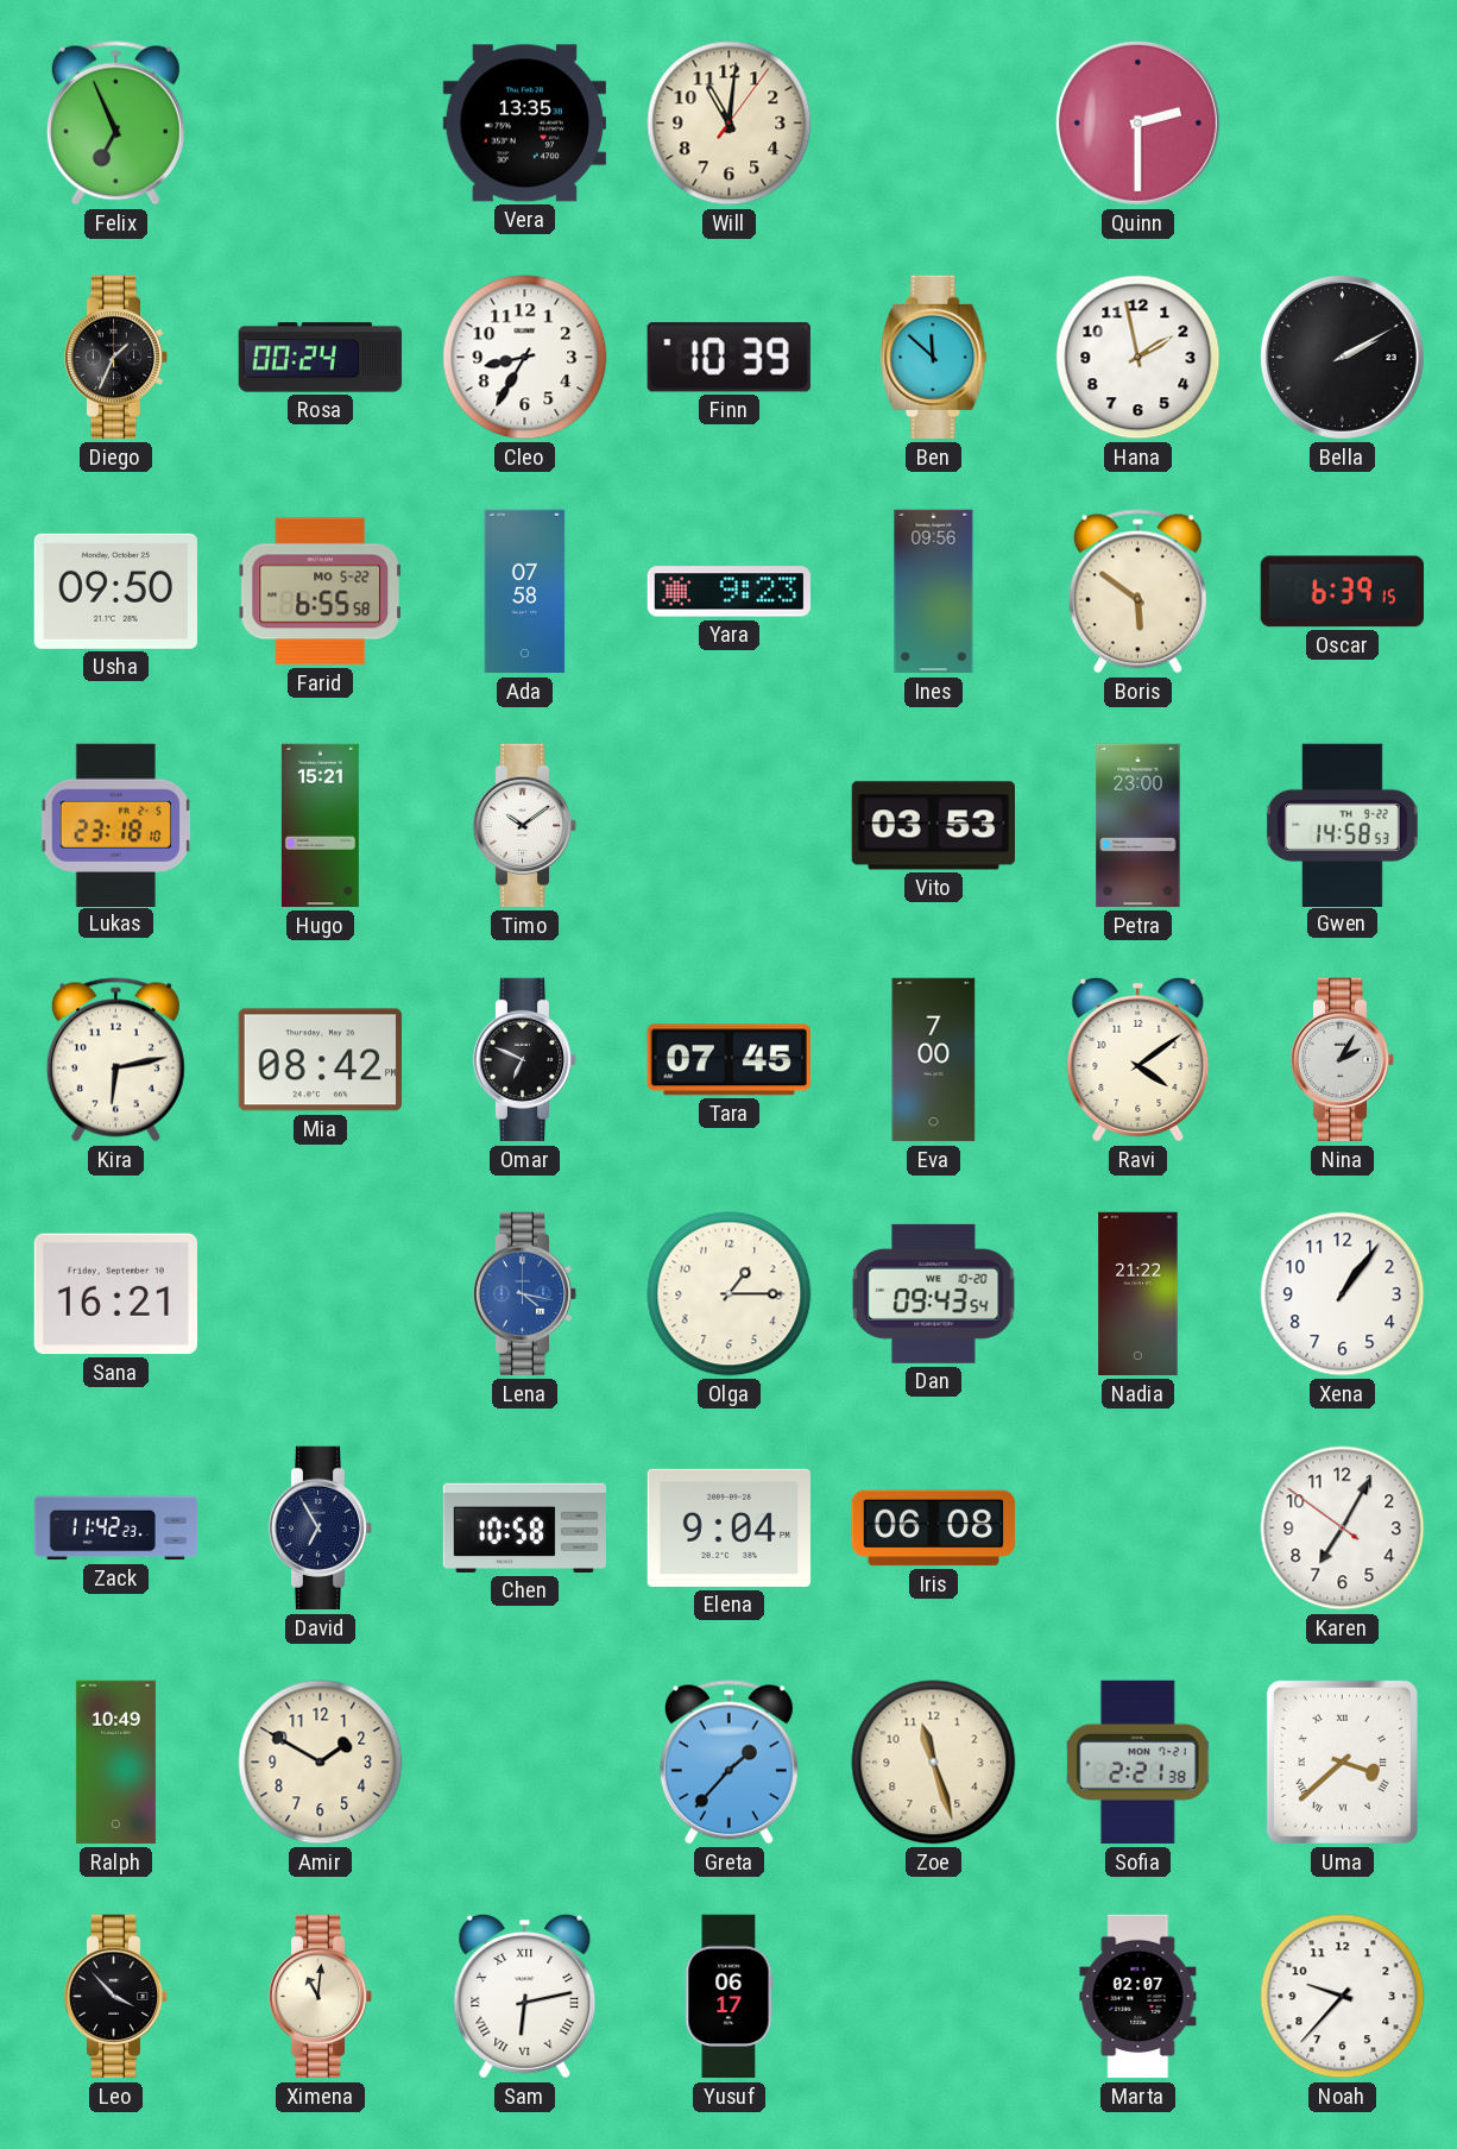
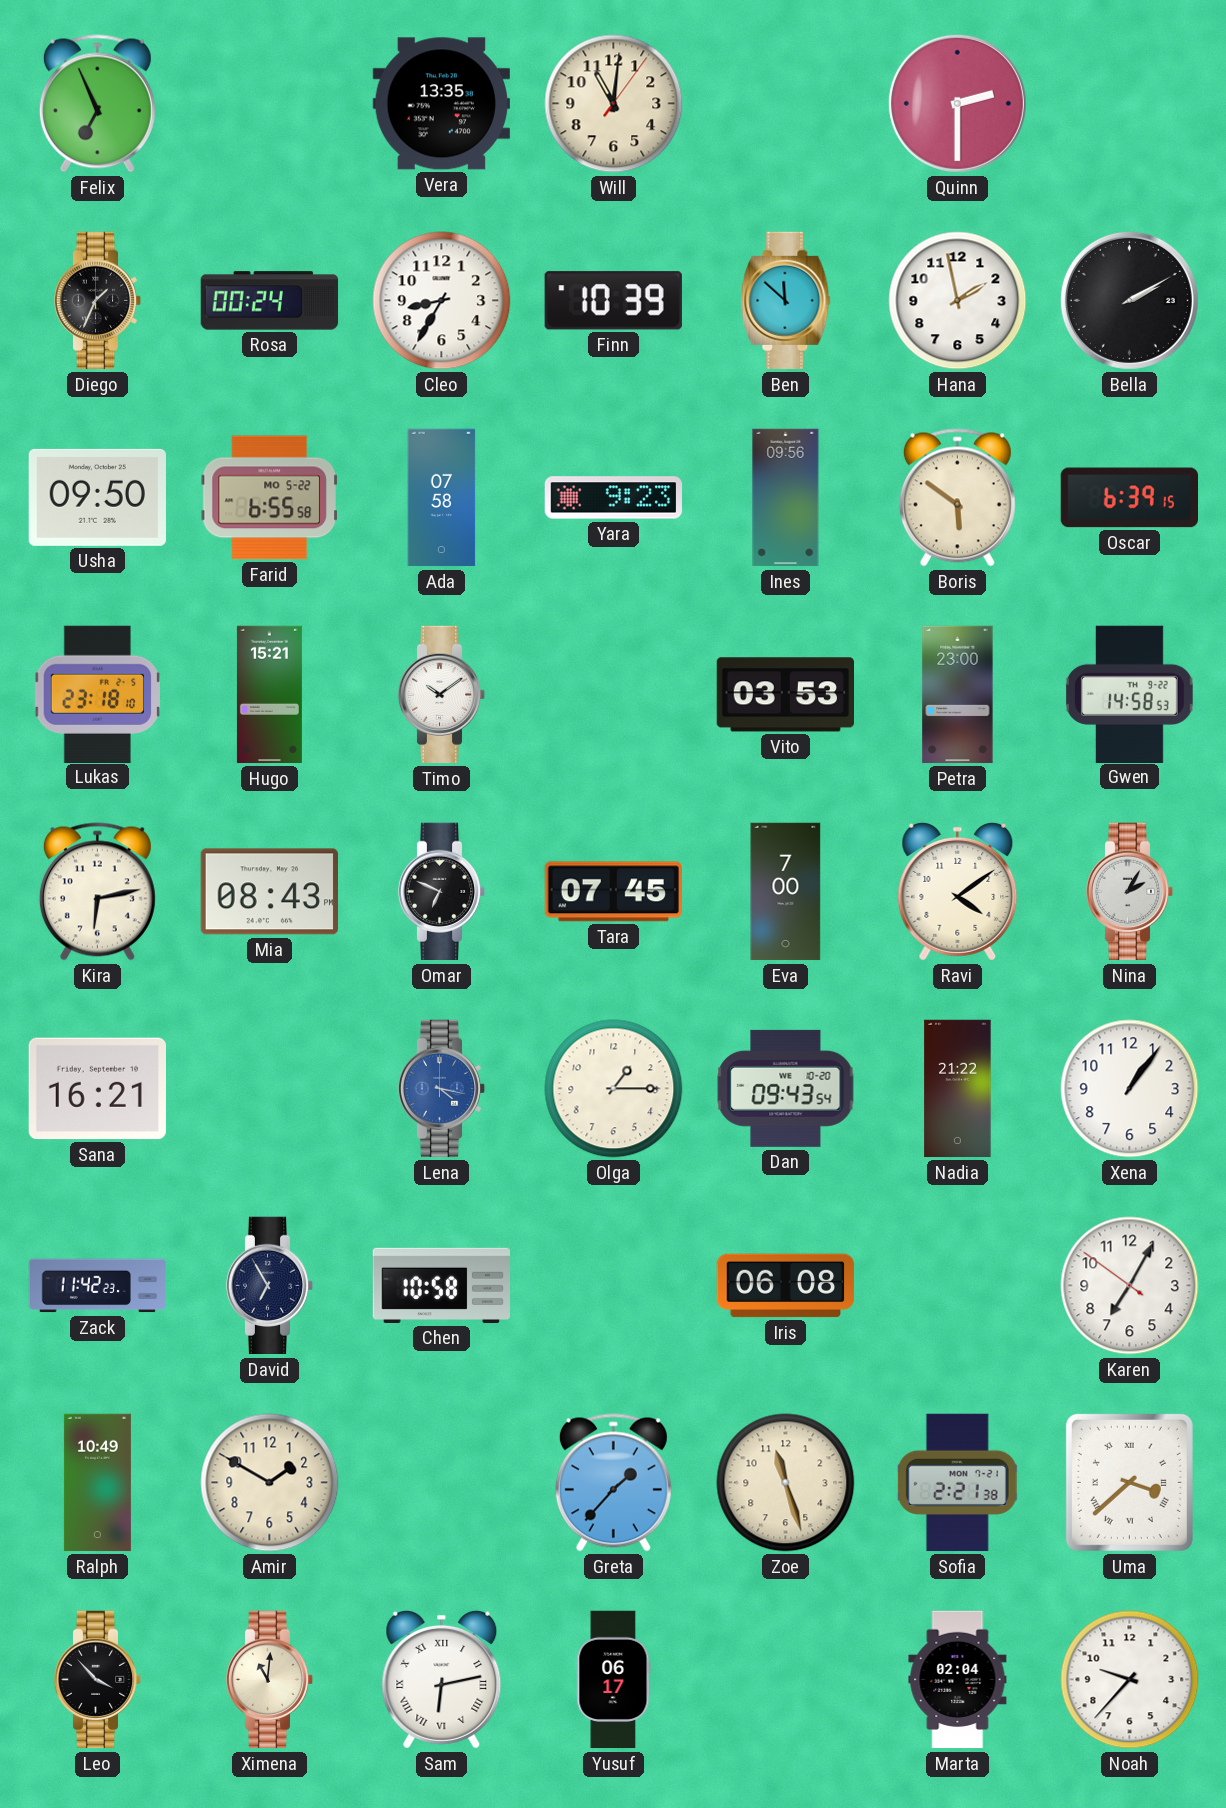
Mia: 08:42 -> 08:43 (269, 892)
Elena: 9:04 -> none (728, 1527)
Marta: 02:07 -> 02:04 (958, 1680)
